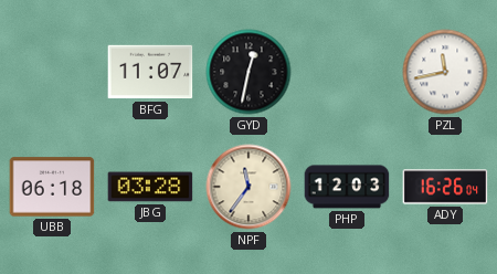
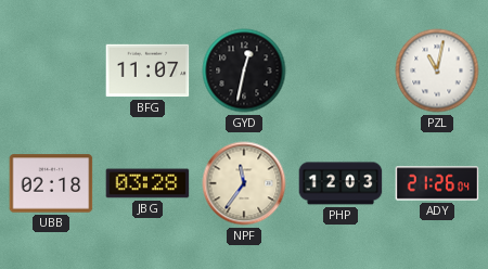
PZL: 11:43 -> 11:02 (437, 71)
UBB: 06:18 -> 02:18 (51, 183)
ADY: 16:26 -> 21:26 (437, 183)
